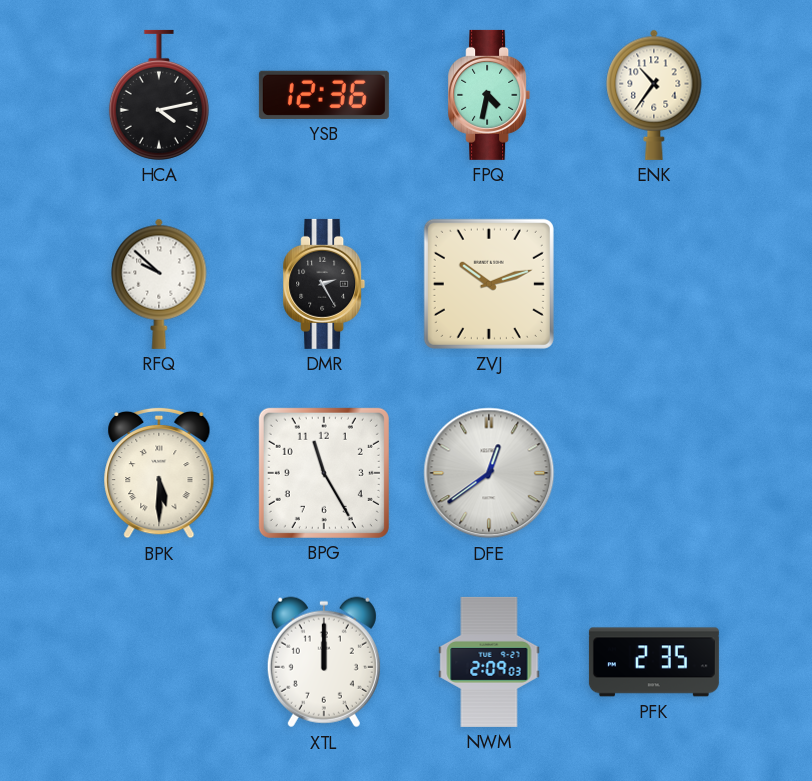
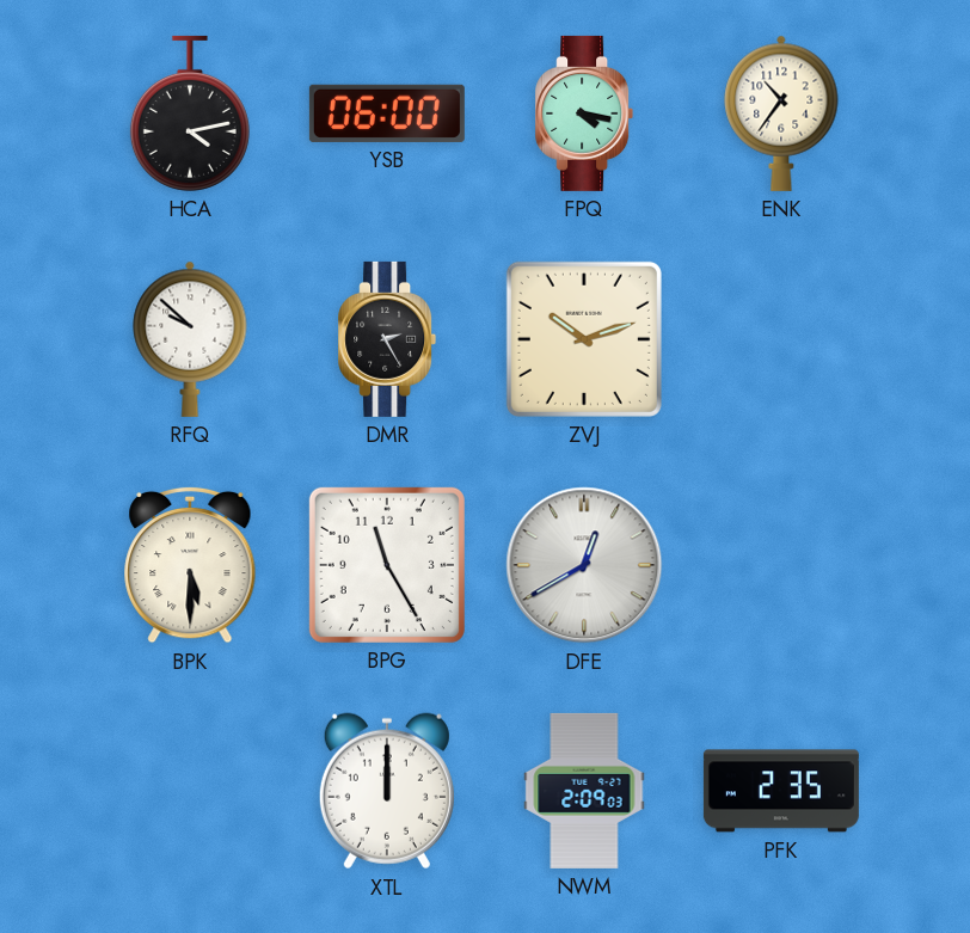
YSB: 12:36 -> 06:00 (387, 113)
FPQ: 4:32 -> 4:17 (584, 113)
DFE: 12:39 -> 12:40 (584, 565)
